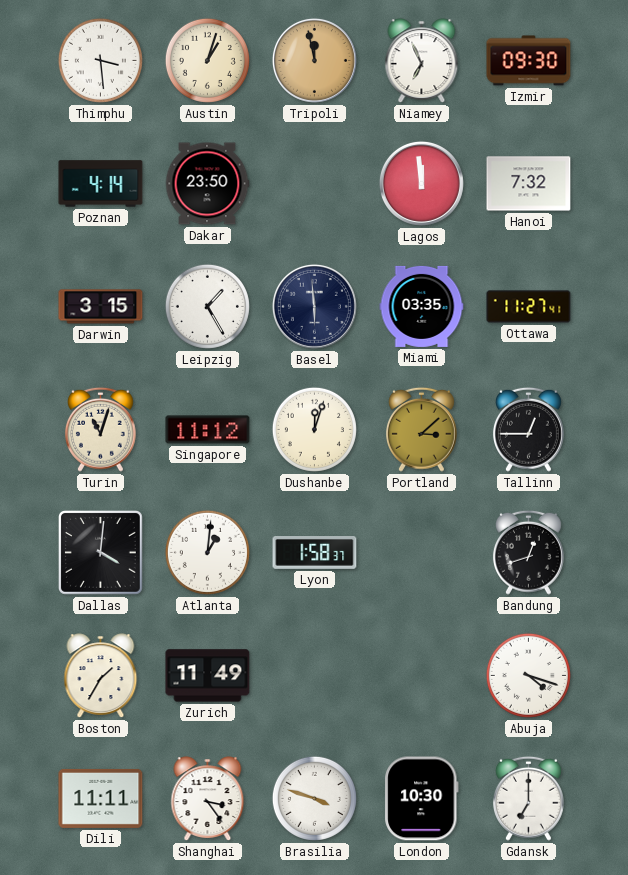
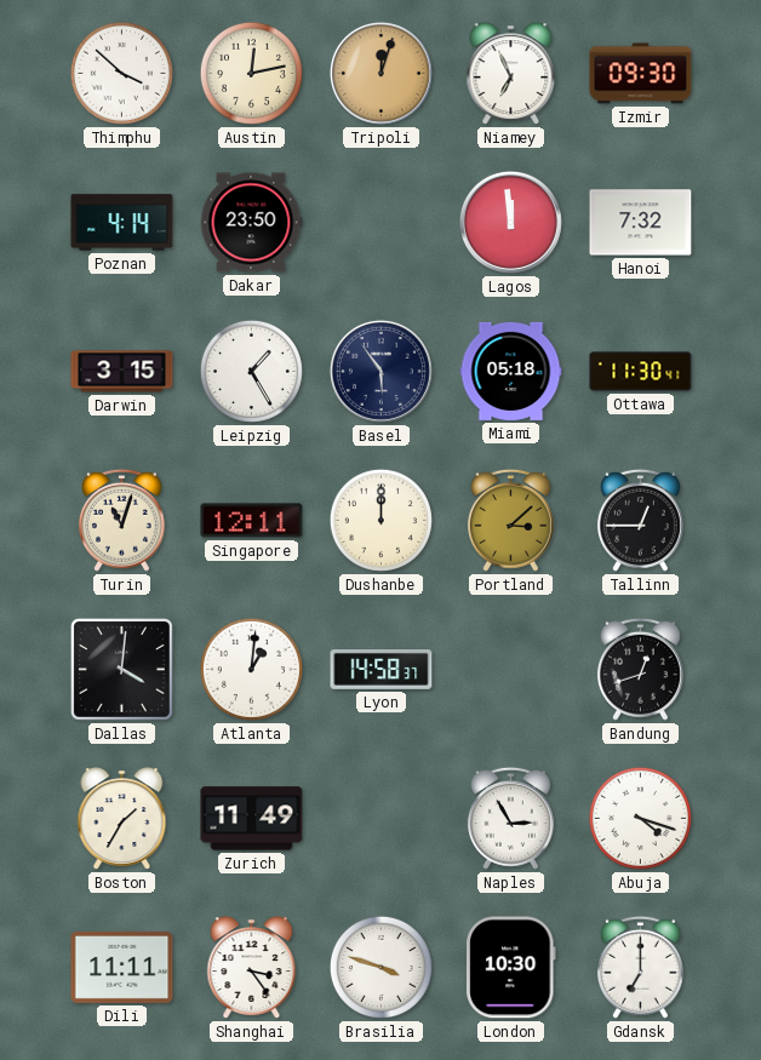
Thimphu: 3:29 -> 3:52 (121, 73)
Austin: 1:03 -> 12:13 (251, 73)
Tripoli: 11:58 -> 12:03 (380, 73)
Basel: 5:59 -> 5:54 (380, 371)
Miami: 03:35 -> 05:18 (511, 371)
Ottawa: 11:27 -> 11:30 (641, 372)
Singapore: 11:12 -> 12:11 (252, 521)
Dushanbe: 12:03 -> 12:00 (380, 520)
Lyon: 1:58 -> 14:58 (382, 670)
Naples: none -> 2:55 (510, 818)
